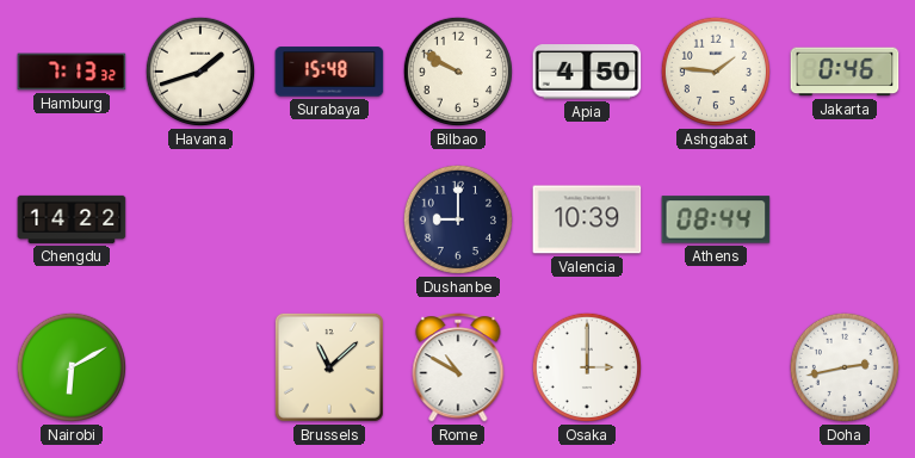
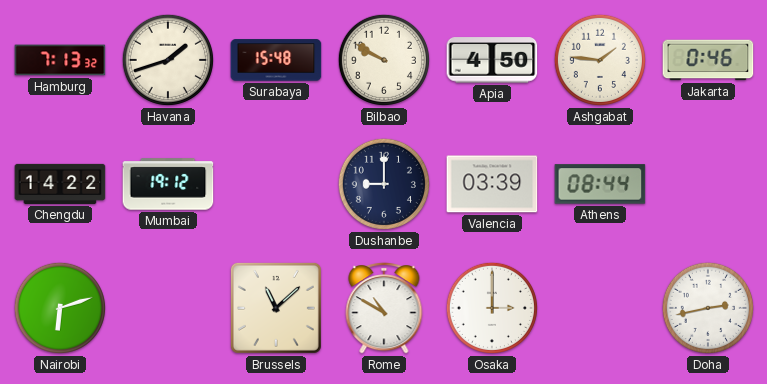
Mumbai: none -> 19:12 (168, 184)
Valencia: 10:39 -> 03:39 (492, 184)
Nairobi: 6:10 -> 6:12 (60, 308)
